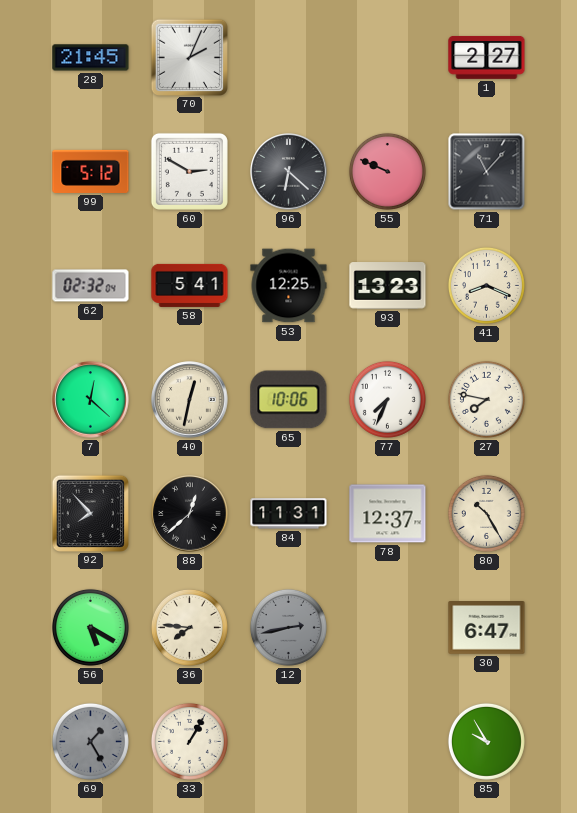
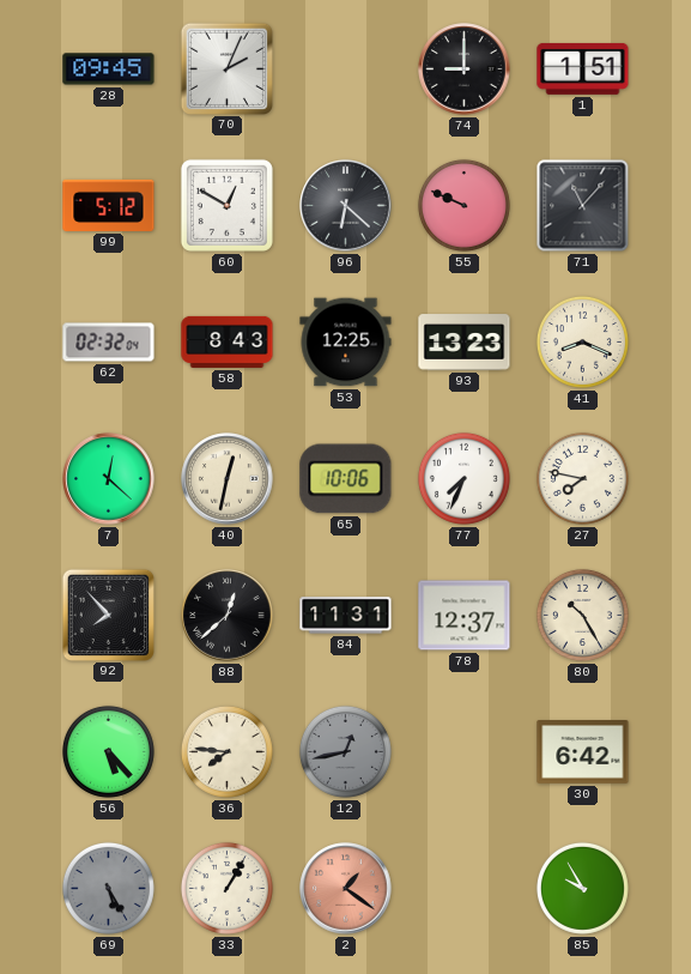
28: 21:45 -> 09:45 (109, 69)
74: none -> 9:00 (465, 69)
1: 2:27 -> 1:51 (583, 68)
60: 2:50 -> 12:50 (226, 205)
58: 5:41 -> 8:43 (228, 341)
56: 5:20 -> 5:23 (108, 751)
12: 2:43 -> 12:43 (345, 751)
30: 6:47 -> 6:42 (583, 752)
69: 1:25 -> 5:25 (108, 888)
2: none -> 1:21 (346, 889)
